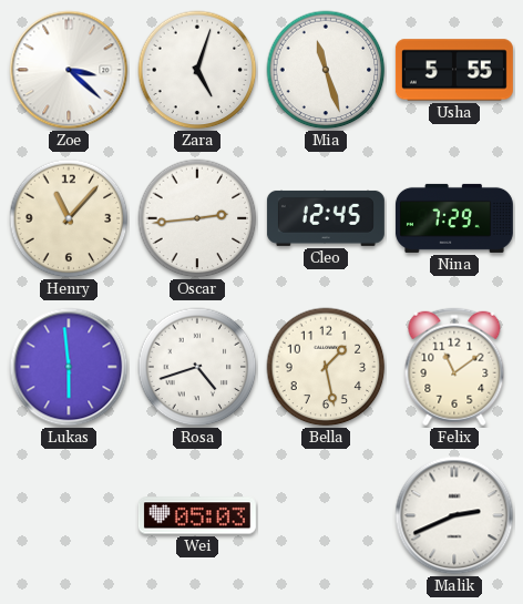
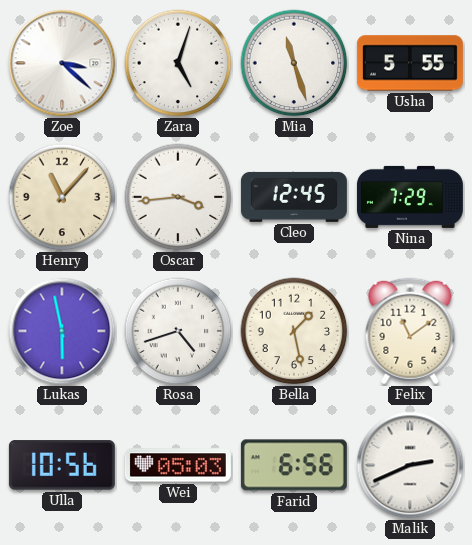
Oscar: 2:44 -> 3:44 (178, 197)
Lukas: 5:59 -> 5:58 (62, 331)
Ulla: none -> 10:56 (62, 465)
Farid: none -> 6:56 (294, 465)
